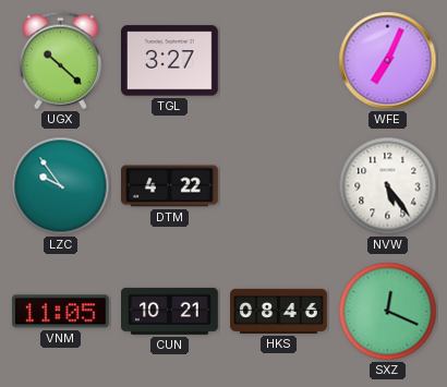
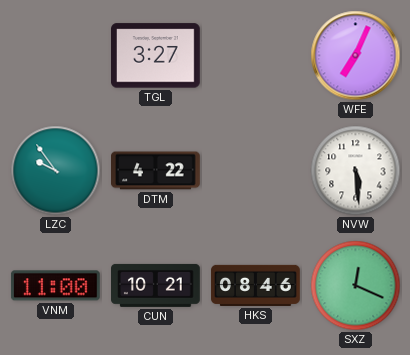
UGX: 10:22 -> none (60, 61)
NVW: 5:24 -> 5:29 (356, 171)
VNM: 11:05 -> 11:00 (55, 286)
